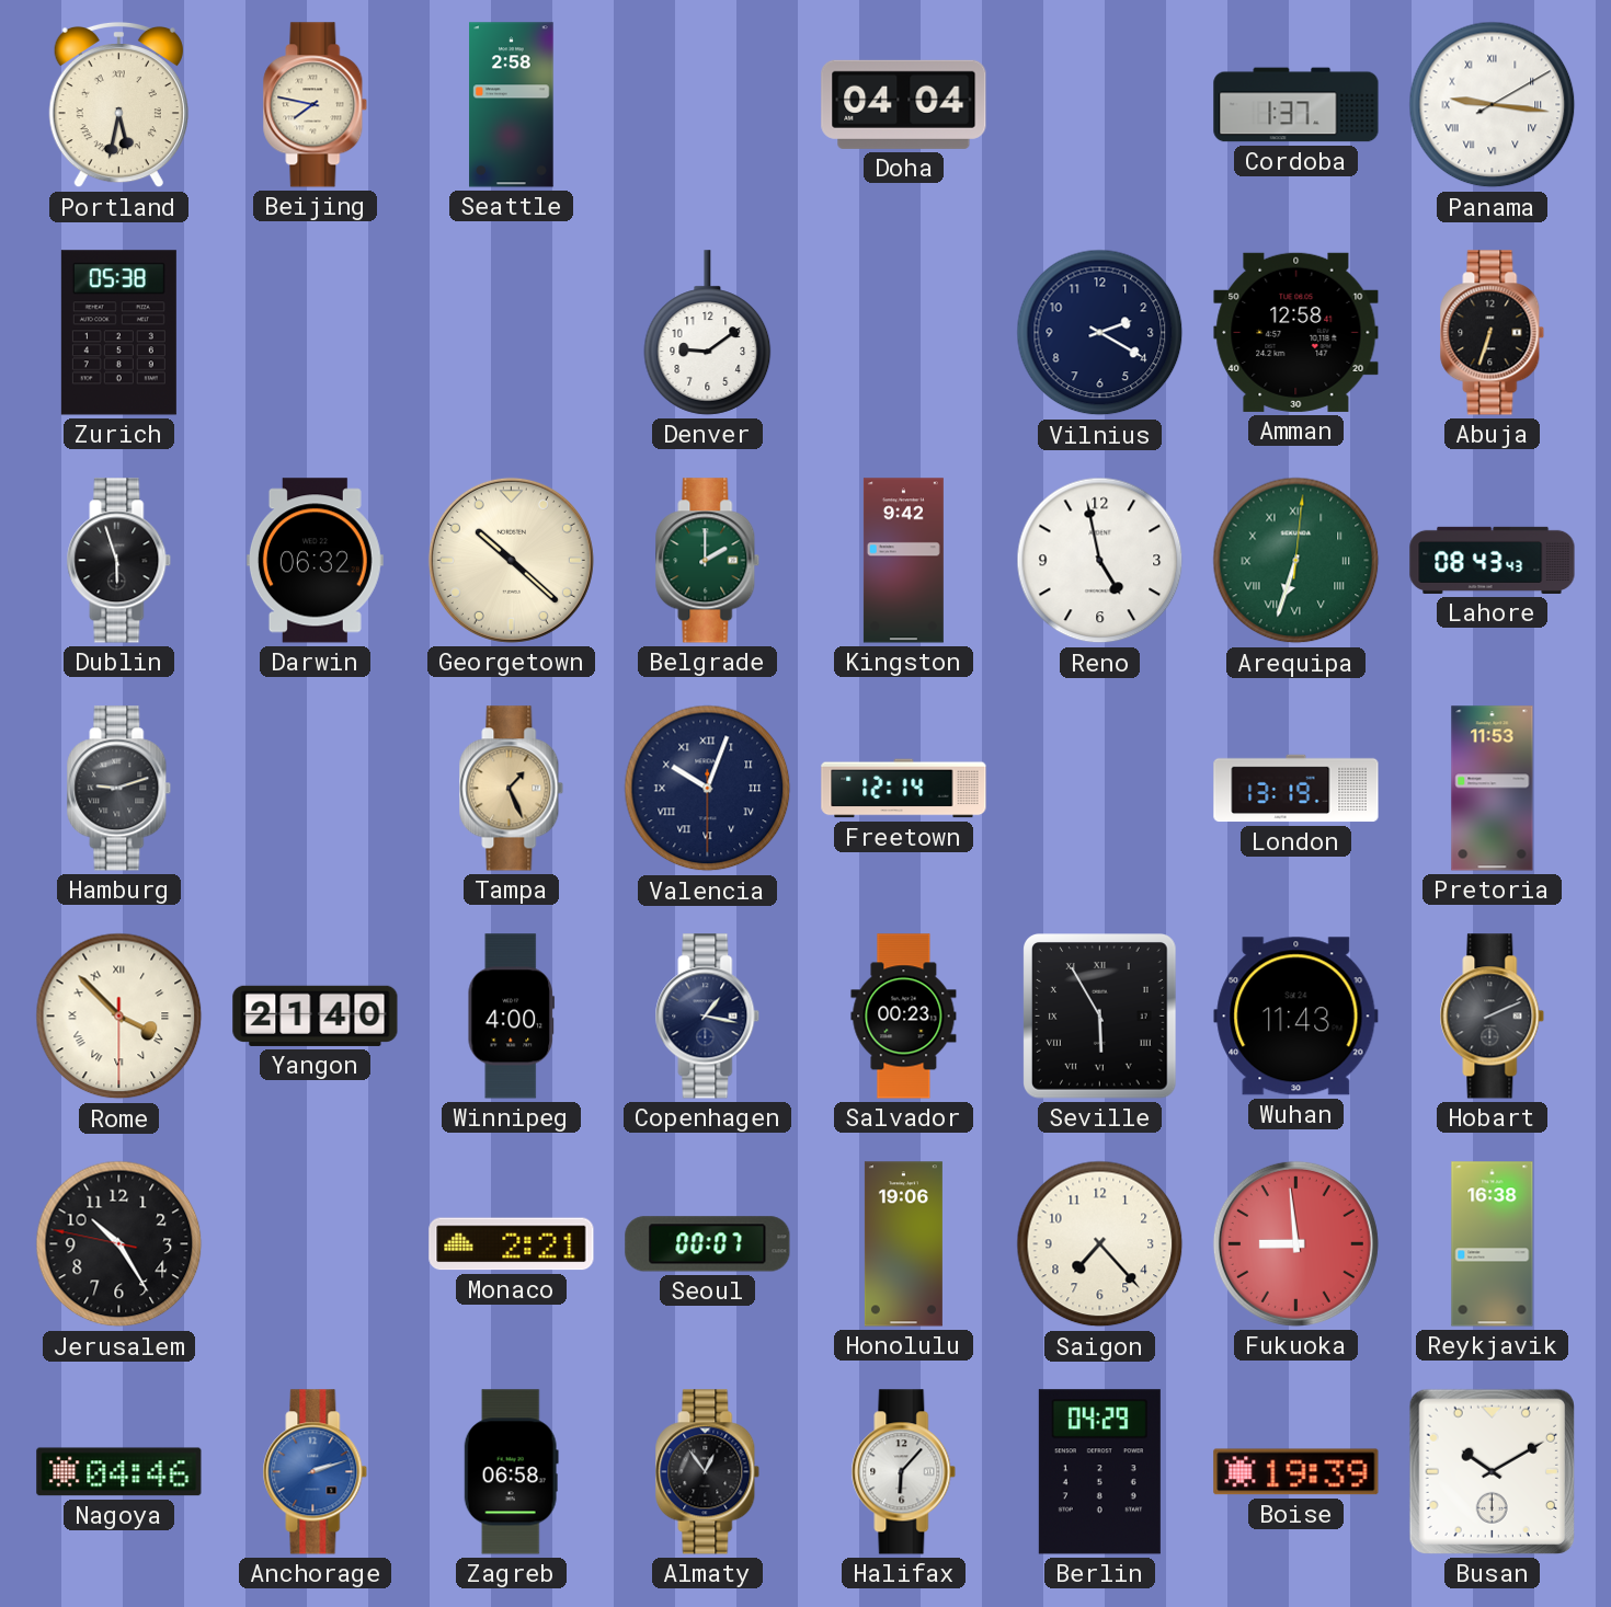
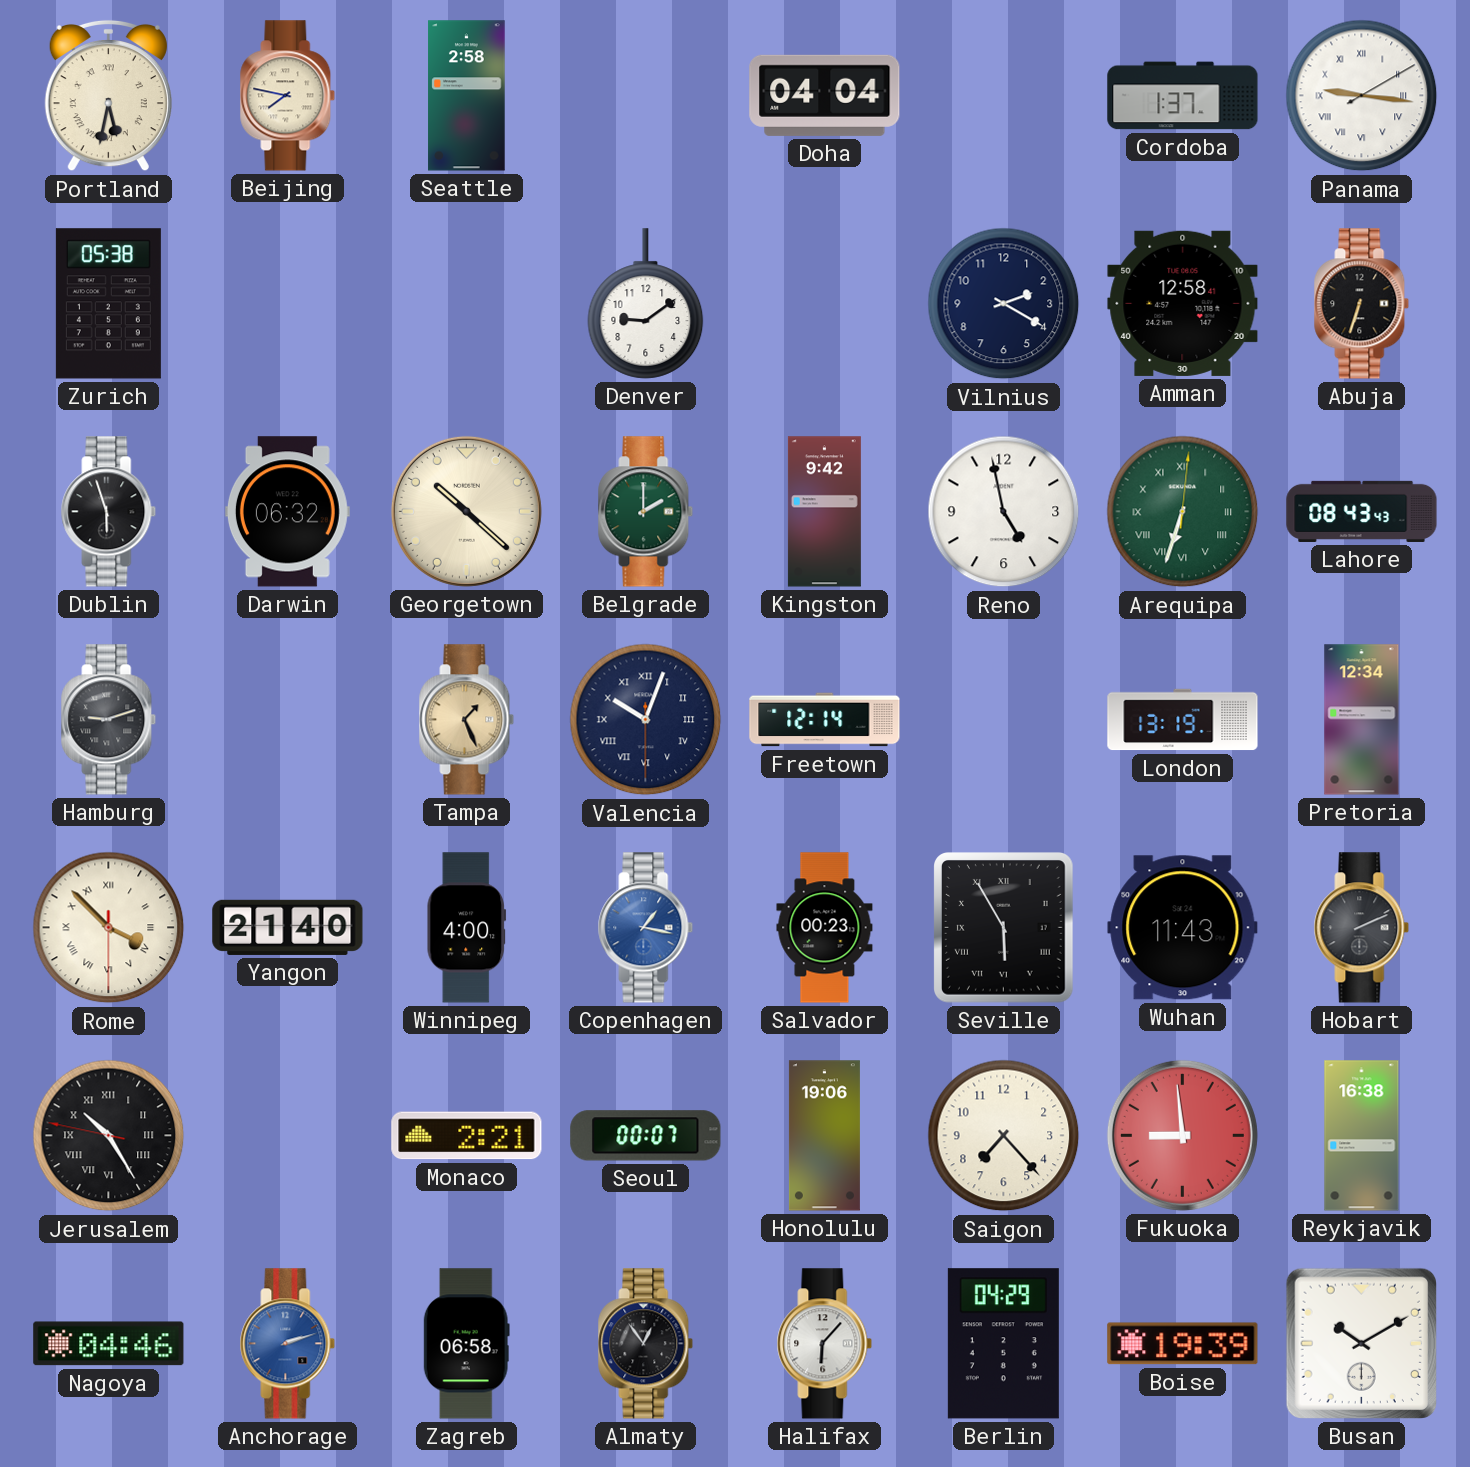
Pretoria: 11:53 -> 12:34 (1362, 720)
Copenhagen dial: navy -> blue (646, 928)
Jerusalem numerals: Arabic -> Roman (109, 1136)
